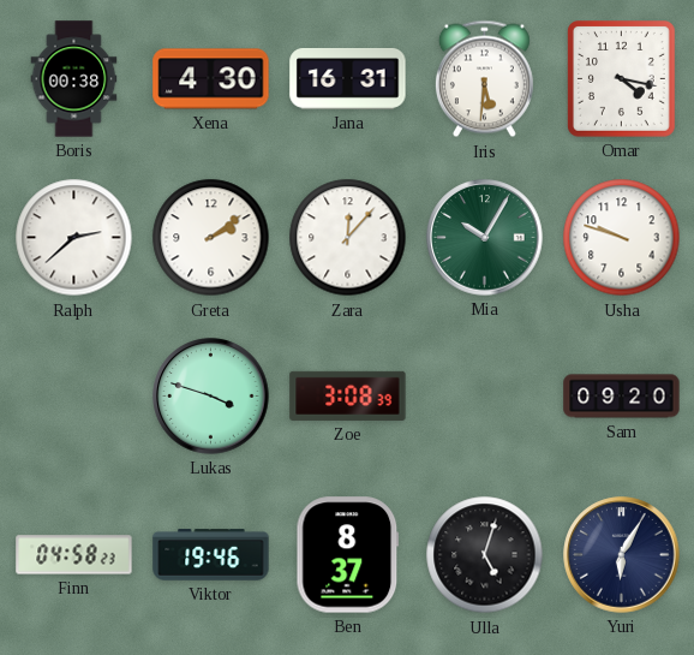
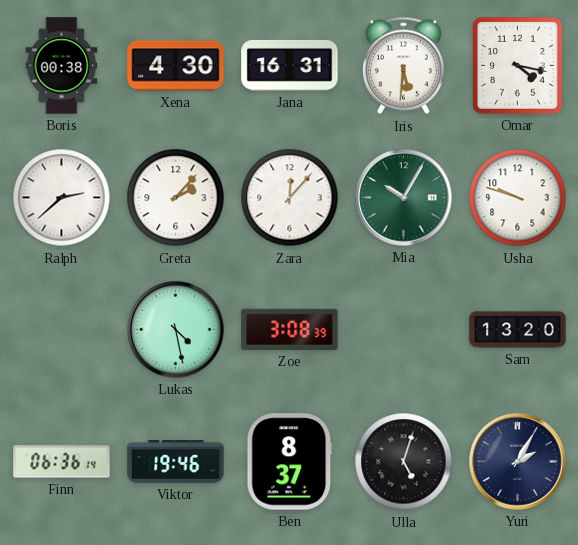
Greta: 2:09 -> 2:07 (176, 198)
Lukas: 3:48 -> 4:28 (176, 330)
Sam: 09:20 -> 13:20 (518, 330)
Finn: 04:58 -> 06:36 (62, 462)
Yuri: 6:05 -> 2:05 (518, 462)
